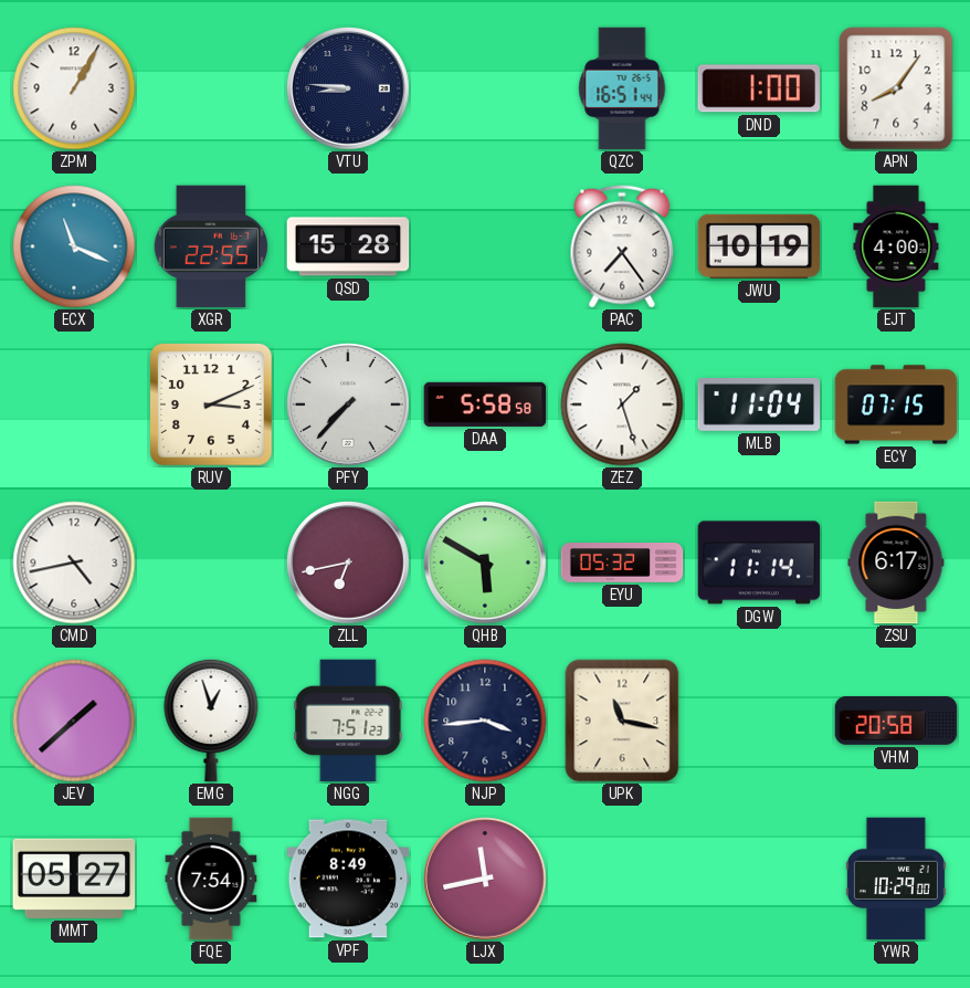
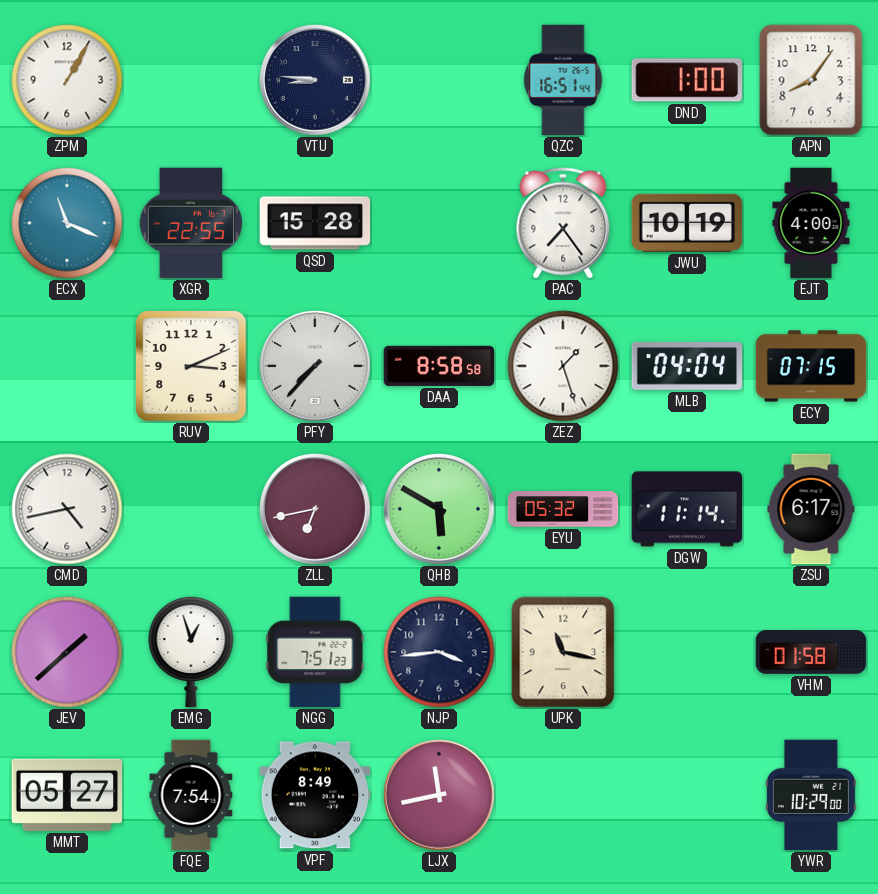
DAA: 5:58 -> 8:58 (439, 366)
MLB: 11:04 -> 04:04 (687, 366)
VHM: 20:58 -> 01:58 (811, 653)
